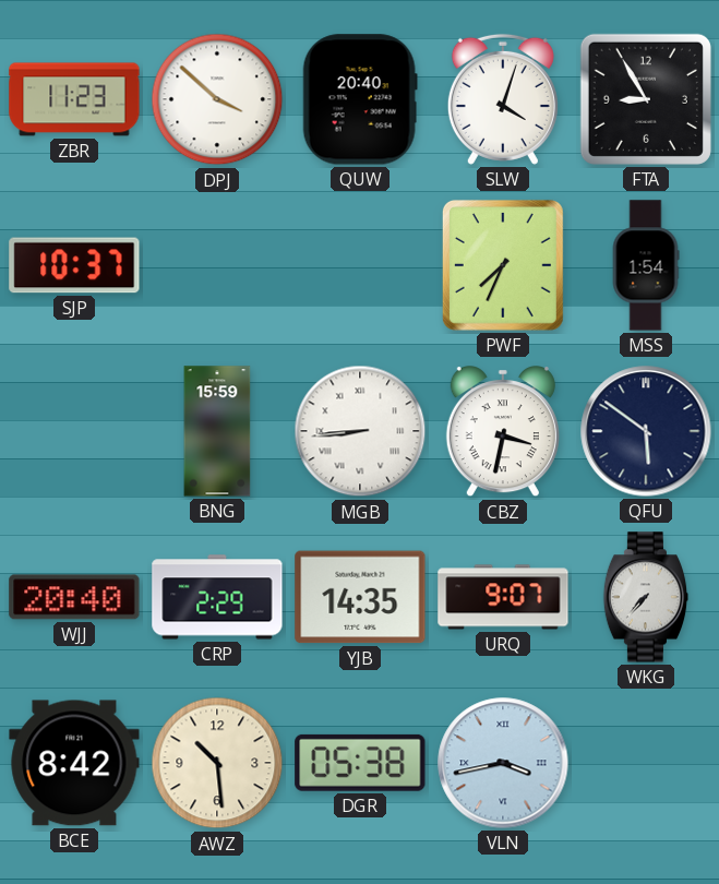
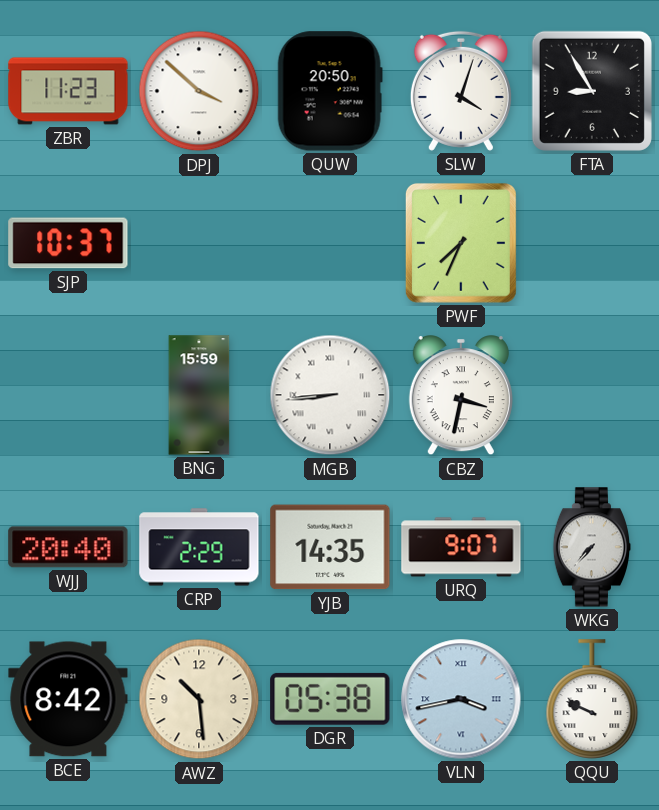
QUW: 20:40 -> 20:50 (330, 91)
MSS: 1:54 -> none (646, 265)
QFU: 5:51 -> none (646, 431)
QQU: none -> 9:49 (592, 699)
